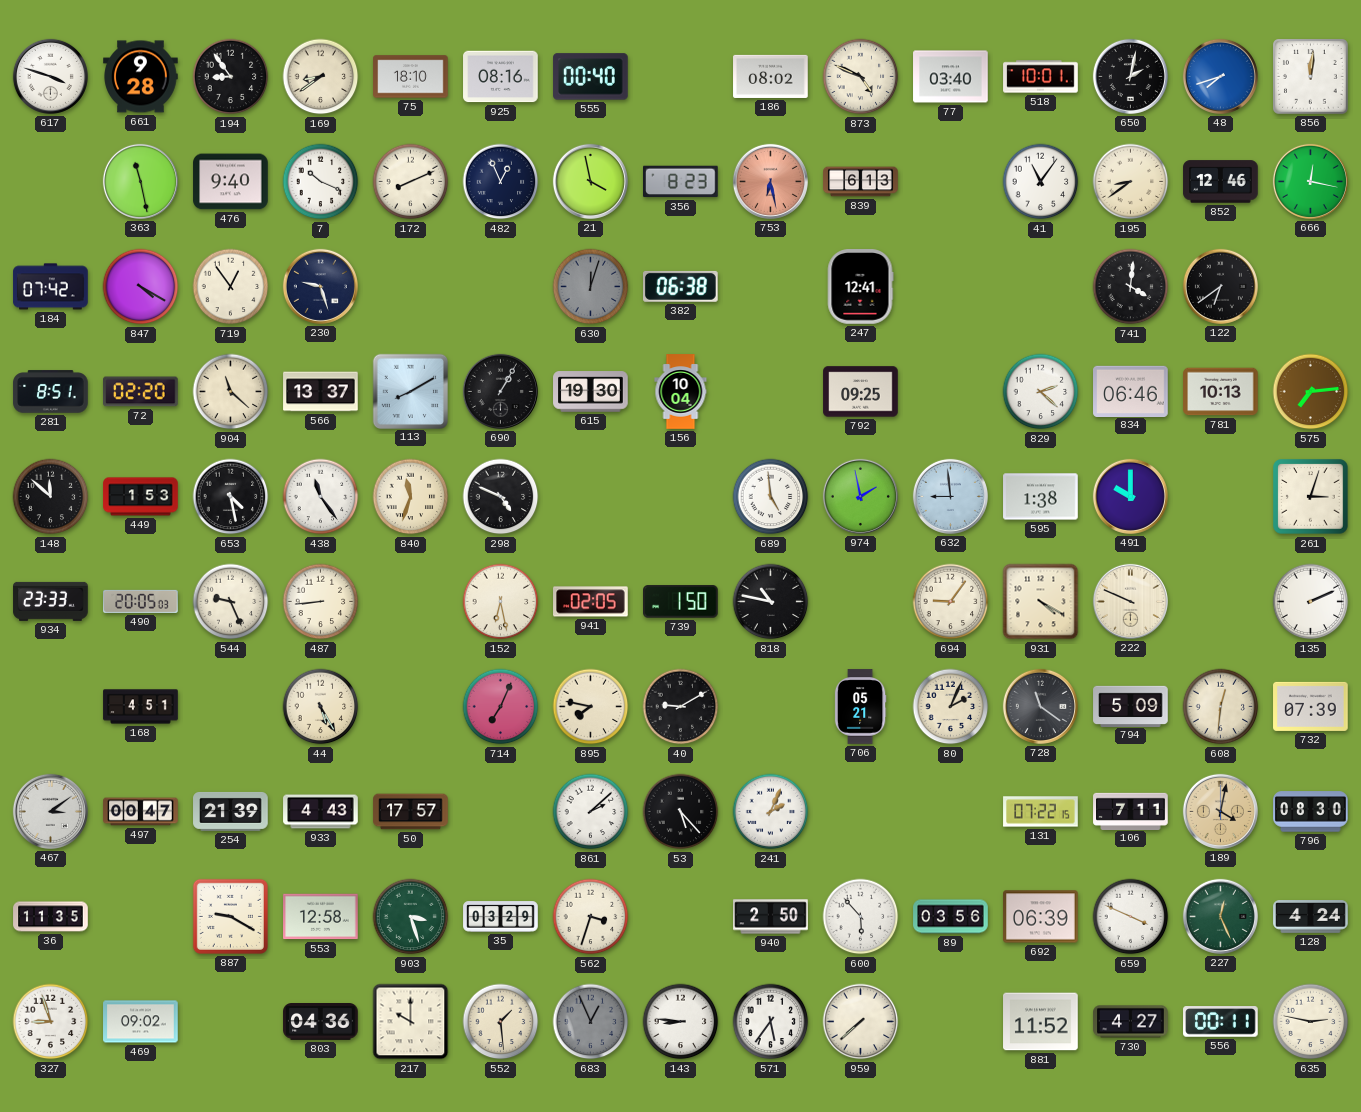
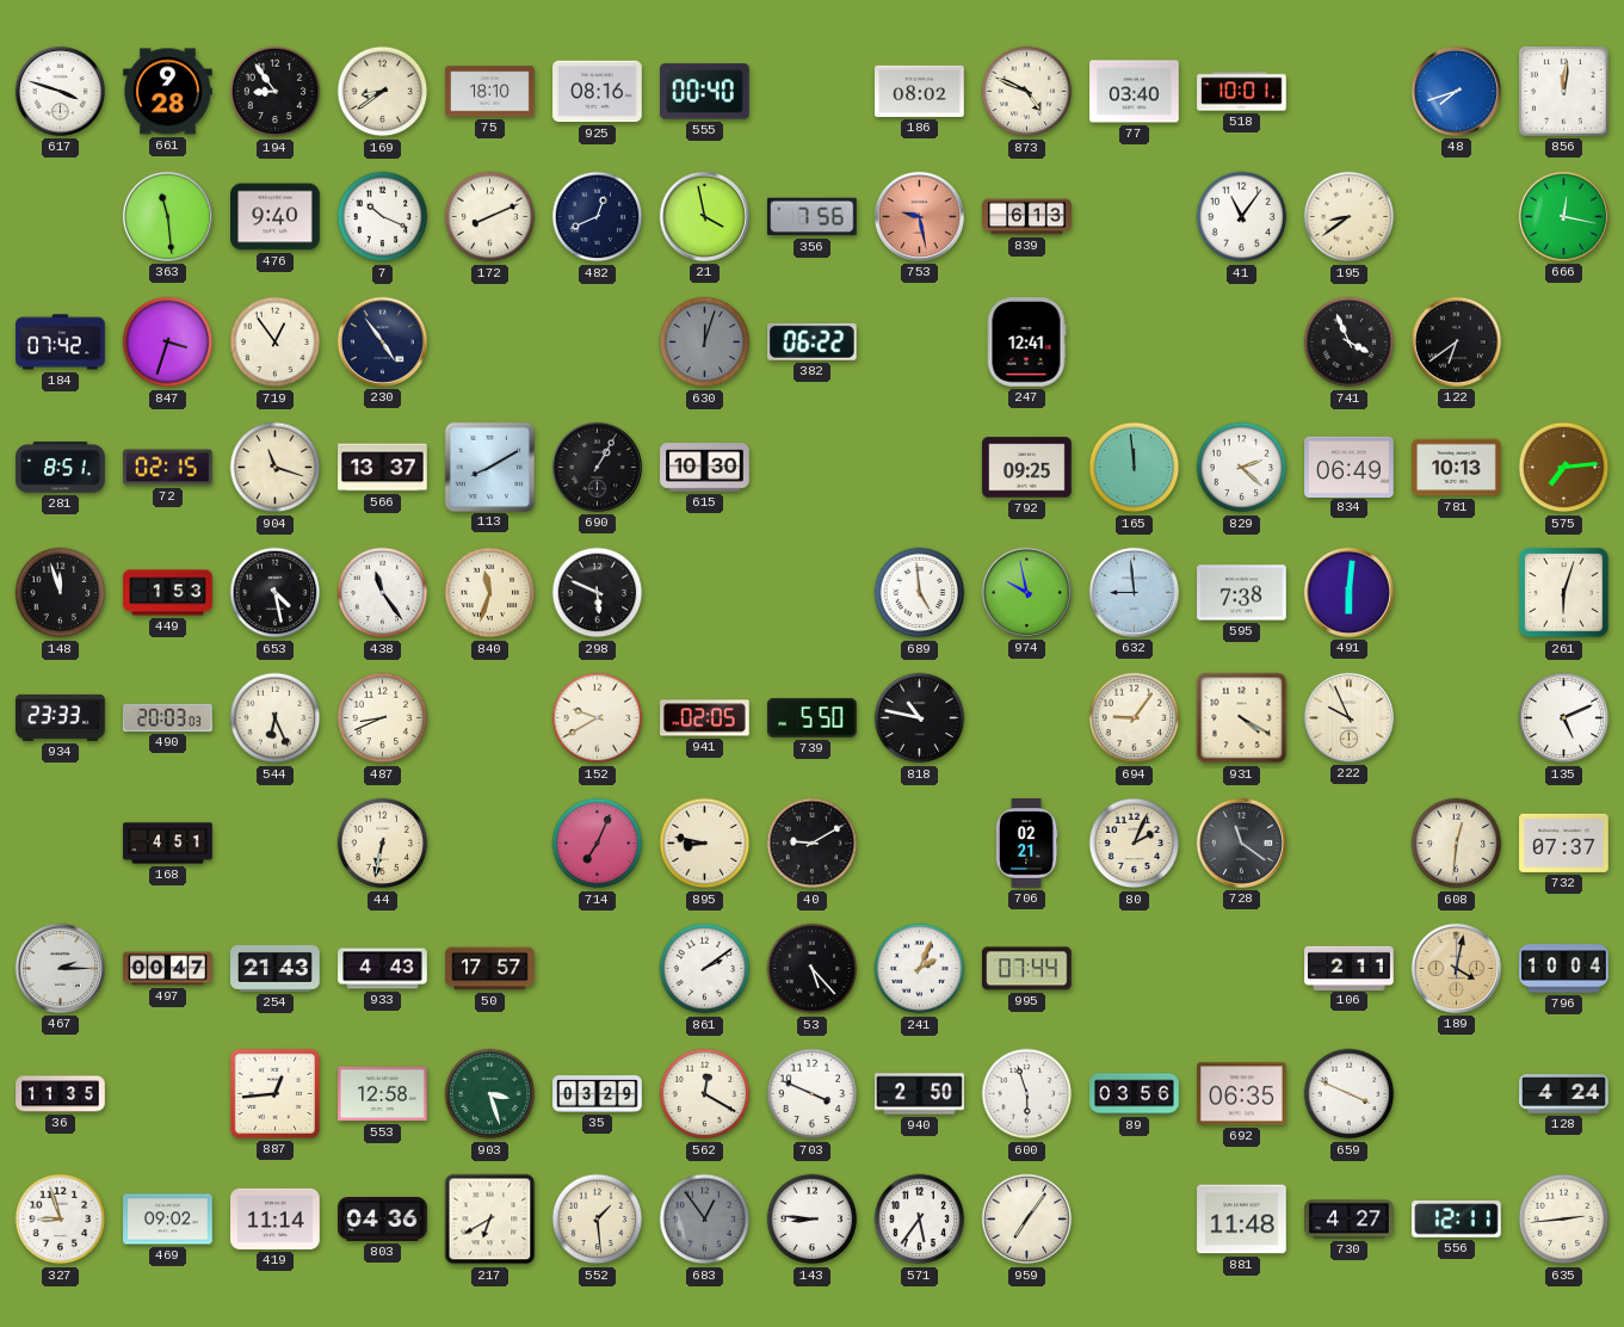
650: 2:02 -> none (1130, 76)
363: 11:28 -> 11:29 (167, 216)
482: 12:56 -> 12:41 (598, 217)
356: 8:23 -> 7:56 (813, 217)
753: 6:28 -> 9:28 (919, 216)
852: 12:46 -> none (1221, 182)
847: 4:20 -> 3:33 (168, 342)
230: 9:27 -> 4:54 (382, 341)
382: 06:38 -> 06:22 (813, 341)
741: 4:01 -> 3:56 (1350, 342)
72: 02:20 -> 02:15 (168, 468)
904: 11:22 -> 11:18 (276, 468)
615: 19:30 -> 10:30 (705, 468)
156: 10:04 -> none (681, 392)
165: none -> 11:59 (1135, 468)
834: 06:46 -> 06:49 (1350, 467)
148: 11:52 -> 11:57 (61, 593)
298: 4:49 -> 5:49 (598, 593)
974: 1:58 -> 9:58 (1026, 592)
595: 1:38 -> 7:38 (1242, 593)
491: 10:00 -> 6:01 (1348, 592)
261: 3:03 -> 6:03 (1564, 593)
490: 20:05 -> 20:03 (168, 717)
544: 9:26 -> 6:26 (276, 718)
487: 8:44 -> 8:41 (383, 718)
152: 6:28 -> 9:40 (598, 718)
739: 1:50 -> 5:50 (813, 718)
222: 9:49 -> 9:56 (1348, 717)
135: 2:11 -> 5:11 (1564, 718)
44: 5:25 -> 6:32 (383, 844)
895: 7:47 -> 8:47 (705, 844)
706: 05:21 -> 02:21 (1026, 844)
794: 5:09 -> none (1131, 706)
732: 07:39 -> 07:37 (1564, 843)
467: 3:09 -> 2:15 (60, 968)
254: 21:39 -> 21:43 (276, 968)
861: 2:08 -> 2:09 (705, 969)
995: none -> 07:44 (1027, 969)
131: 07:22 -> none (1041, 812)
106: 7:11 -> 2:11 (1350, 968)
796: 08:30 -> 10:04 (1564, 969)
887: 9:20 -> 12:44 (274, 1093)
562: 3:33 -> 12:20 (705, 1094)
703: none -> 3:49 (813, 1094)
600: 5:53 -> 5:57 (1027, 1094)
692: 06:39 -> 06:35 (1242, 1094)
227: 12:26 -> none (1220, 916)
419: none -> 11:14 (276, 1218)
217: 10:00 -> 6:40 (490, 1220)
683: 12:56 -> 12:54 (705, 1220)
959: 7:38 -> 7:06 (1027, 1220)
881: 11:52 -> 11:48 (1242, 1220)
556: 00:11 -> 12:11 (1457, 1220)
635: 2:47 -> 2:44 (1564, 1220)
